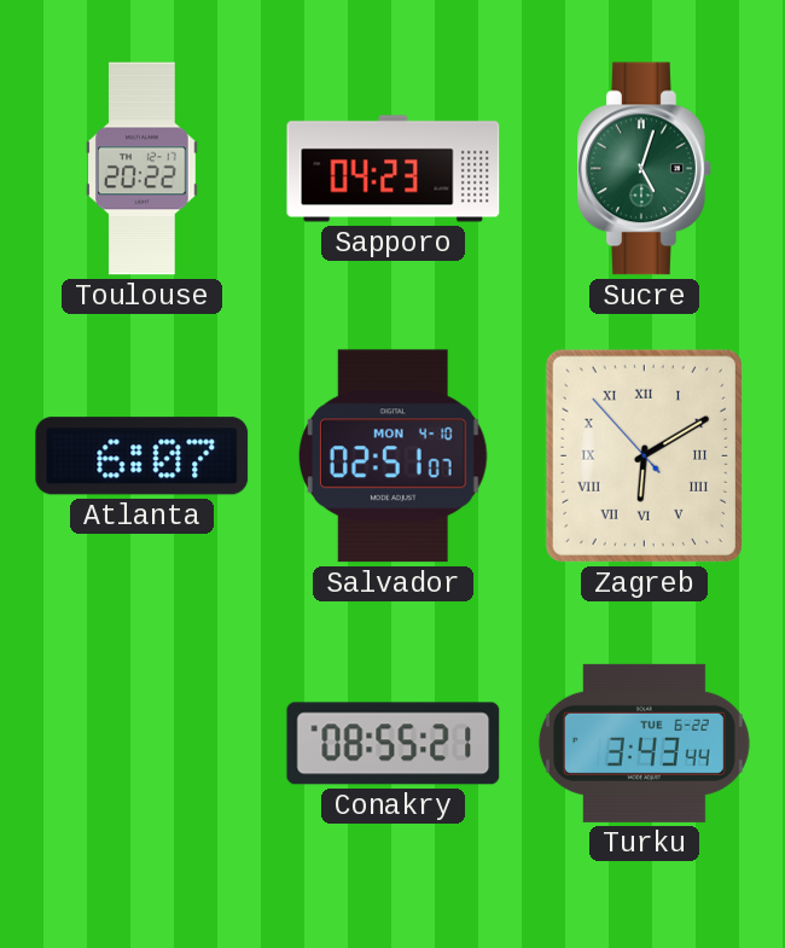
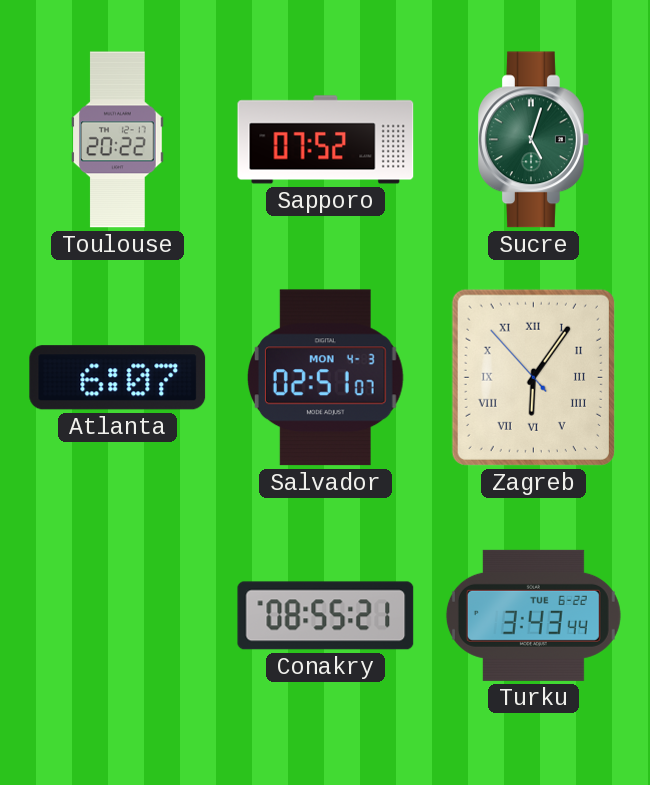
Sapporo: 04:23 -> 07:52 (326, 140)
Salvador date: MON 4-10 -> MON 4-3 (325, 378)
Zagreb: 6:09 -> 6:05 (533, 377)
